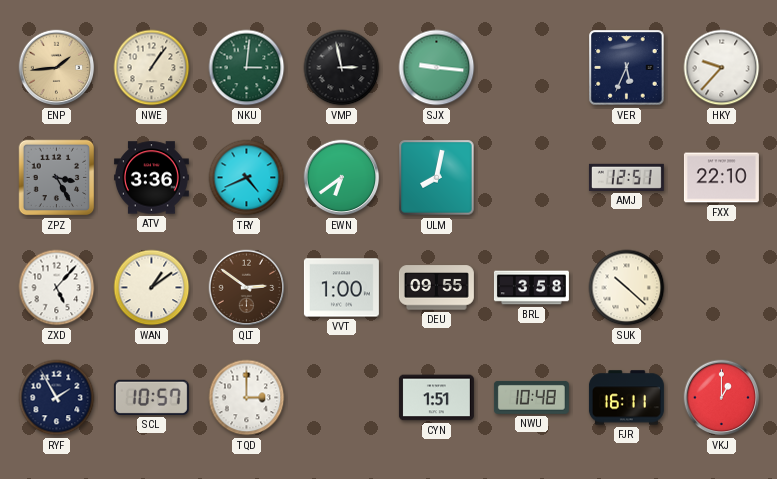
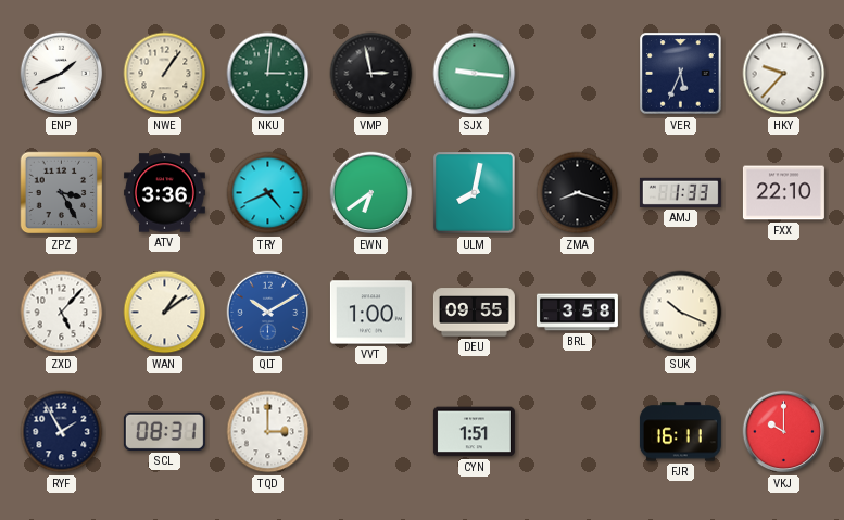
ENP: 1:44 -> 1:41 (62, 74)
ENP dial: champagne -> white (62, 74)
ZMA: none -> 8:18 (578, 193)
AMJ: 12:51 -> 1:33 (680, 192)
QLT: 2:51 -> 10:10 (268, 313)
QLT dial: brown -> blue (268, 313)
SUK: 10:22 -> 10:19 (681, 313)
SCL: 10:57 -> 08:31 (164, 431)
NWU: 10:48 -> none (531, 397)
VKJ: 1:00 -> 10:00 (784, 432)
